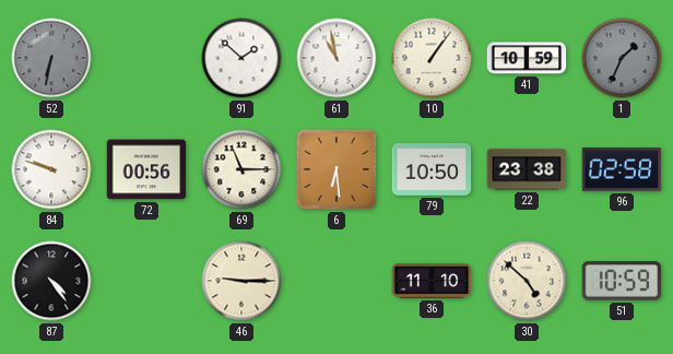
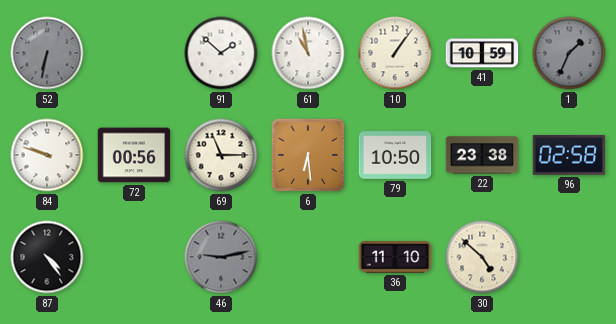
46: 9:15 -> 9:13 (221, 257)
46 dial: cream -> grey (221, 257)
51: 10:59 -> none (622, 281)
